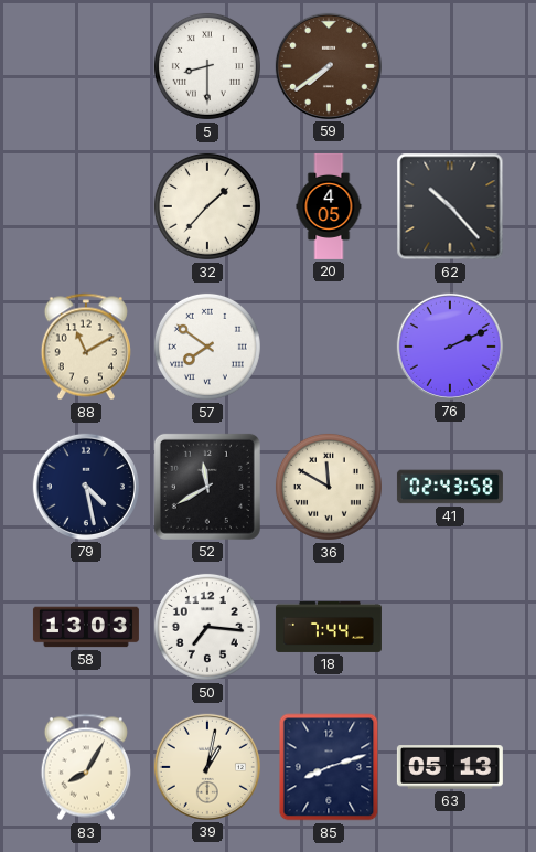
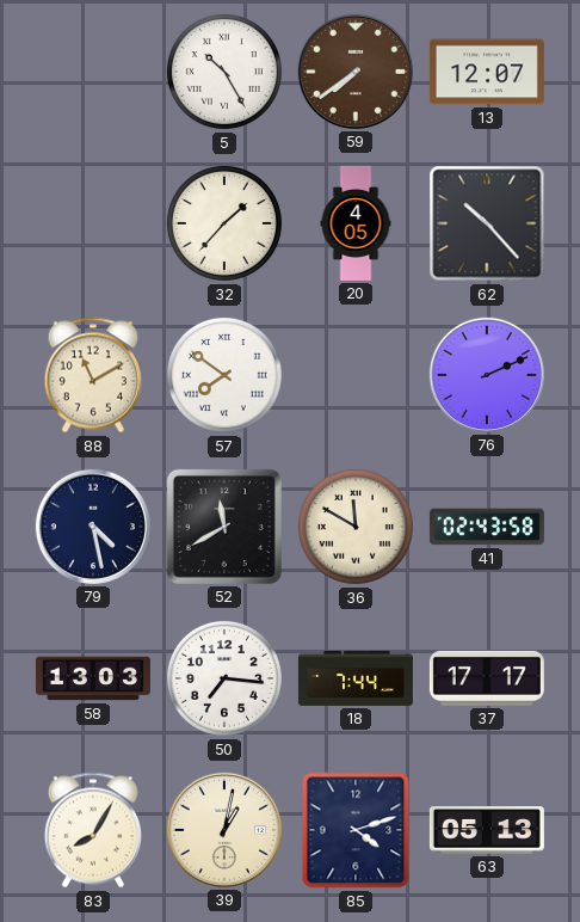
5: 8:30 -> 10:25 (224, 72)
13: none -> 12:07 (487, 72)
37: none -> 17:17 (487, 678)
85: 8:12 -> 4:12 (356, 830)
